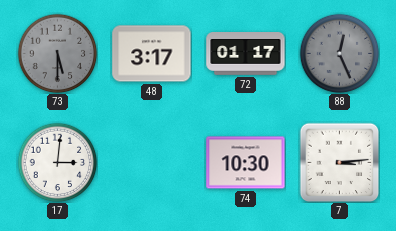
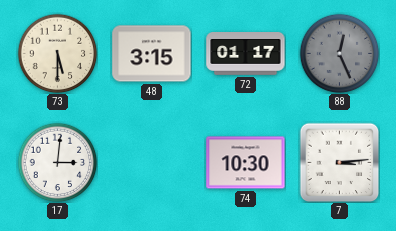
73 dial: grey -> cream (57, 53)
48: 3:17 -> 3:15 (152, 54)
